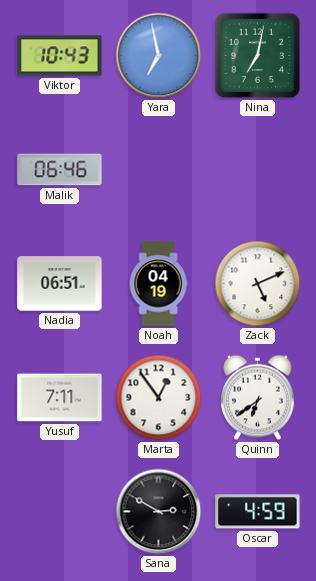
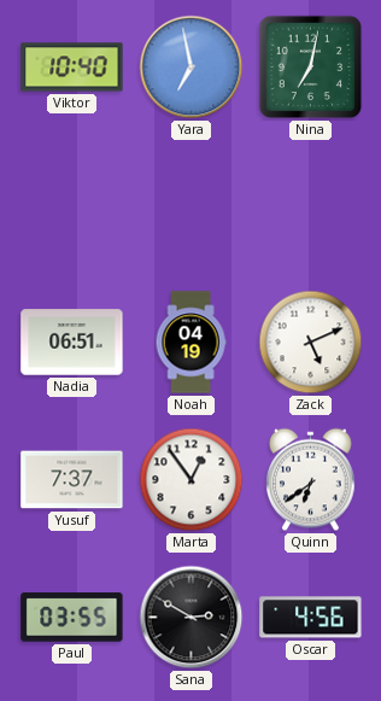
Viktor: 10:43 -> 10:40 (72, 68)
Malik: 06:46 -> none (60, 170)
Yusuf: 7:11 -> 7:37 (72, 480)
Paul: none -> 03:55 (72, 618)
Oscar: 4:59 -> 4:56 (311, 618)
